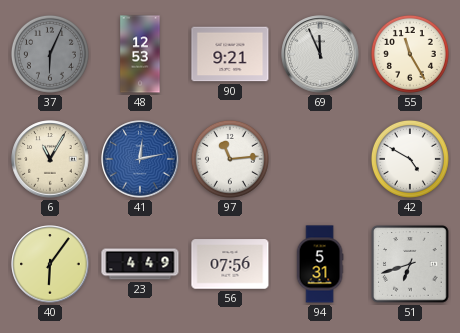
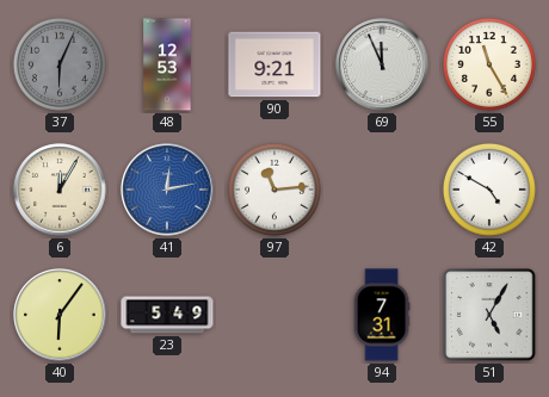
6: 11:05 -> 12:05 (60, 190)
23: 4:49 -> 5:49 (167, 315)
56: 07:56 -> none (230, 264)
94: 5:31 -> 7:31 (382, 315)
51: 6:42 -> 5:05 (489, 315)
